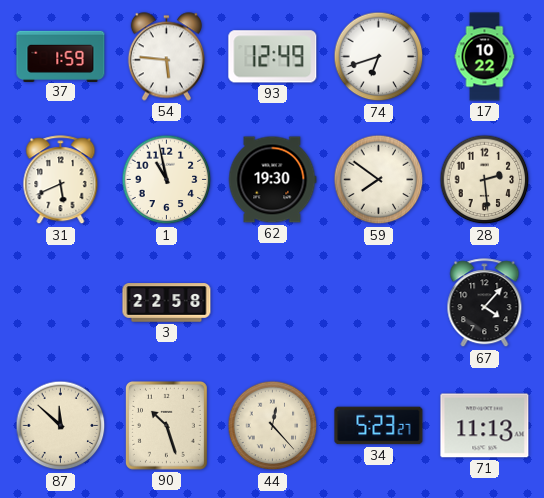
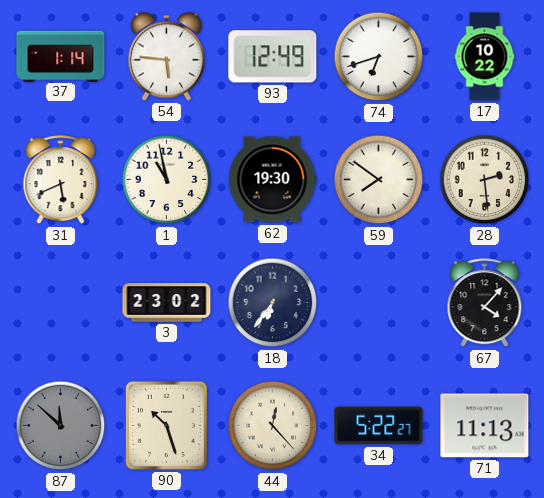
37: 1:59 -> 1:14 (61, 56)
3: 22:58 -> 23:02 (167, 303)
18: none -> 6:36 (273, 303)
87 dial: cream -> grey (61, 426)
34: 5:23 -> 5:22 (379, 426)
